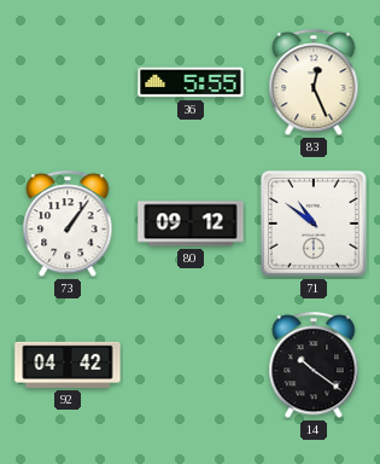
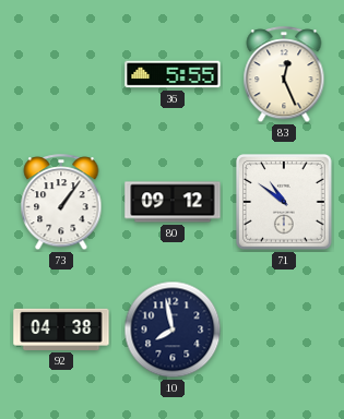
92: 04:42 -> 04:38 (61, 330)
10: none -> 7:58 (173, 330)
14: 10:21 -> none (314, 366)
